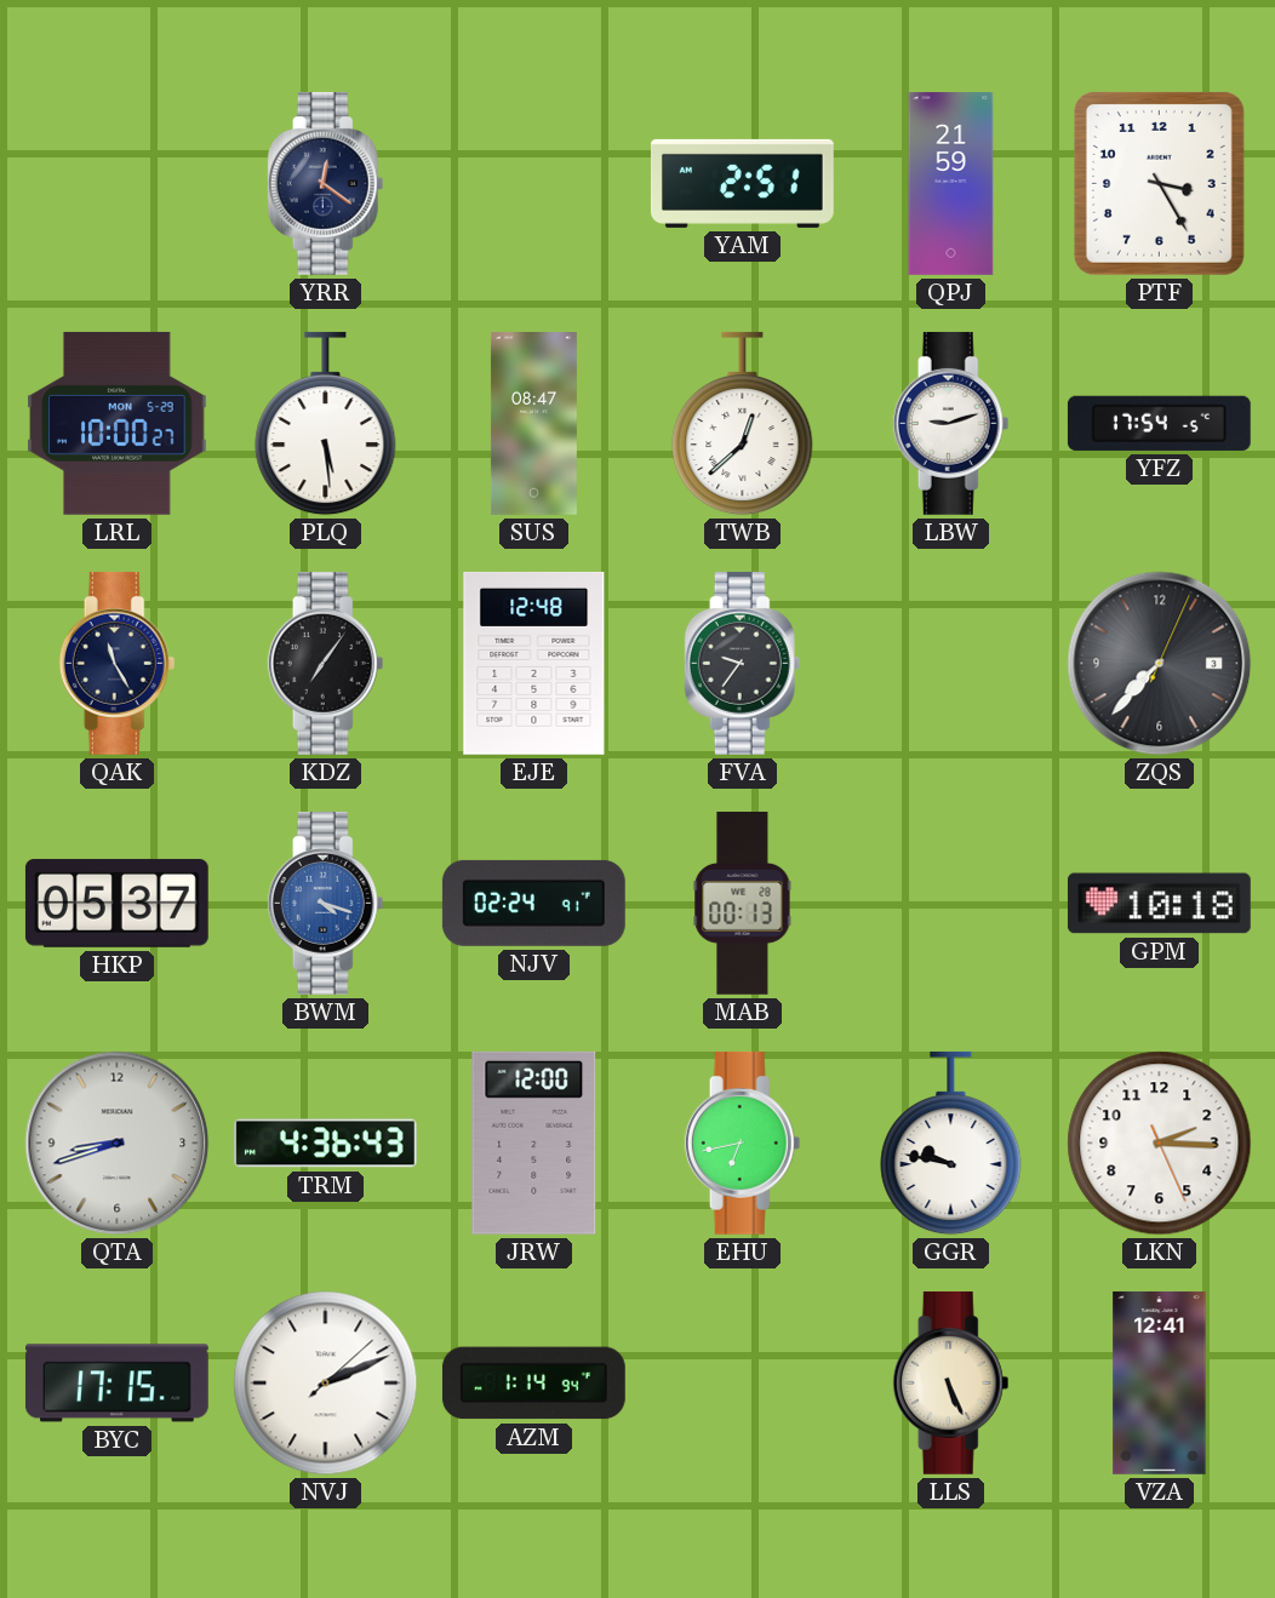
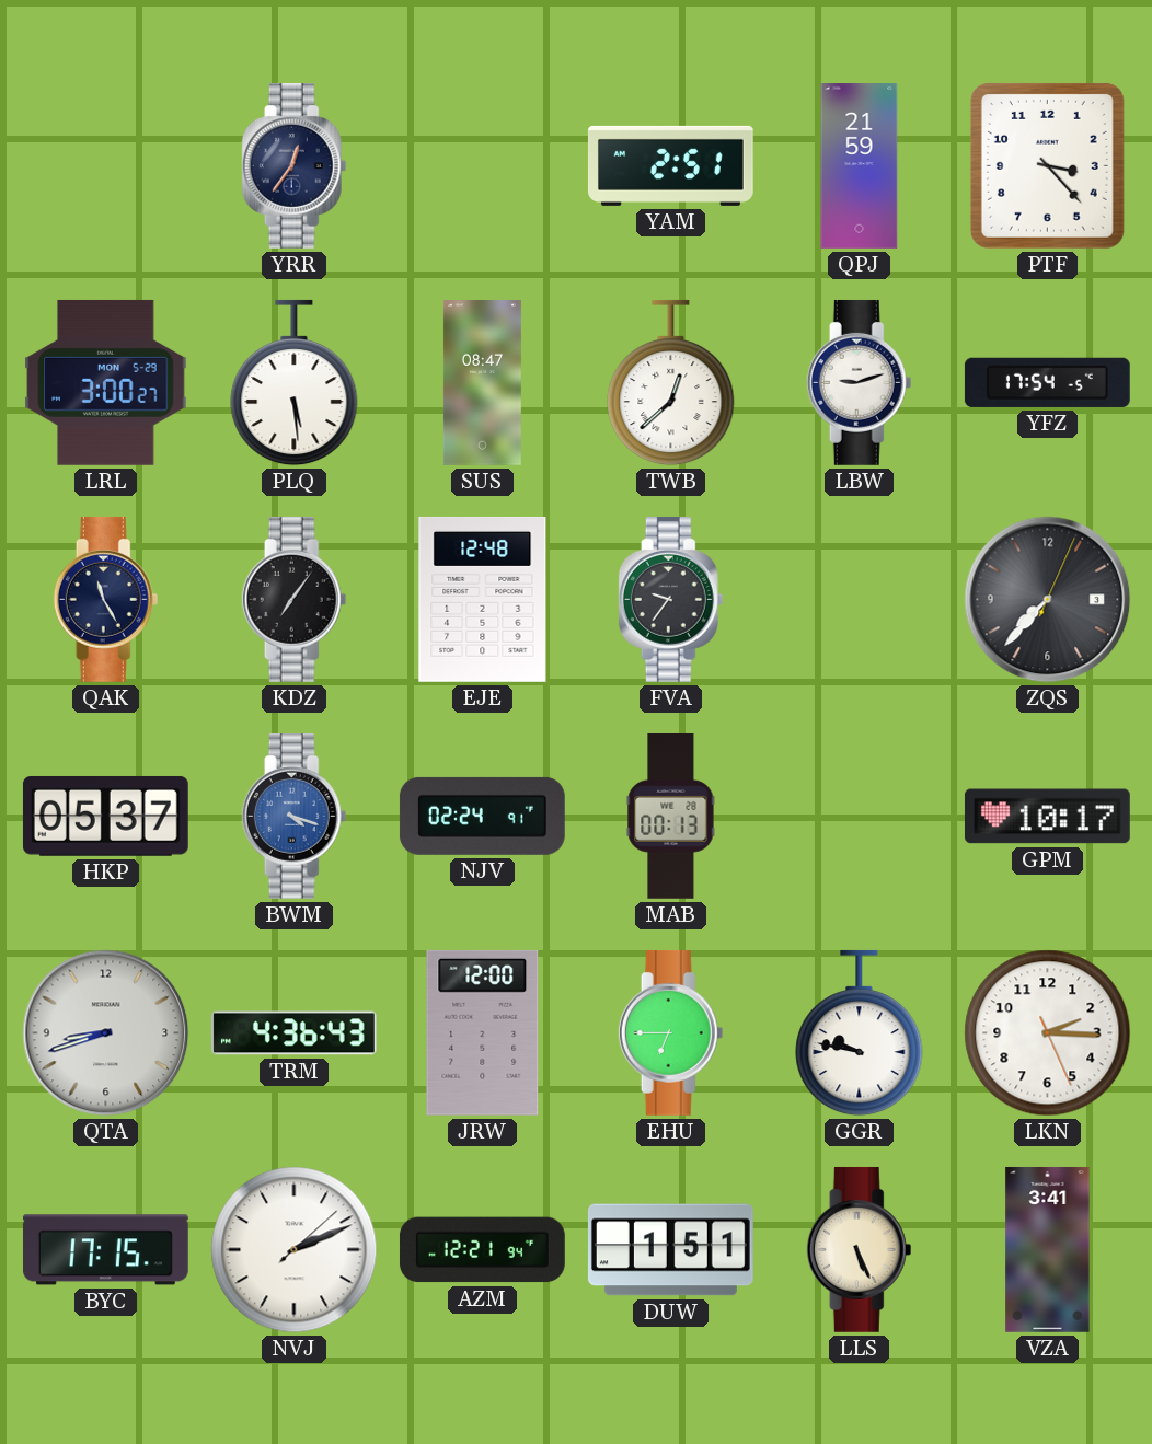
YRR: 12:21 -> 12:36 (295, 165)
PTF: 3:25 -> 3:23 (1047, 165)
LRL: 10:00 -> 3:00 (106, 382)
GPM: 10:18 -> 10:17 (1047, 817)
EHU: 6:43 -> 6:45 (671, 1032)
AZM: 1:14 -> 12:21 (482, 1250)
DUW: none -> 1:51 (670, 1250)
VZA: 12:41 -> 3:41 (1048, 1249)
